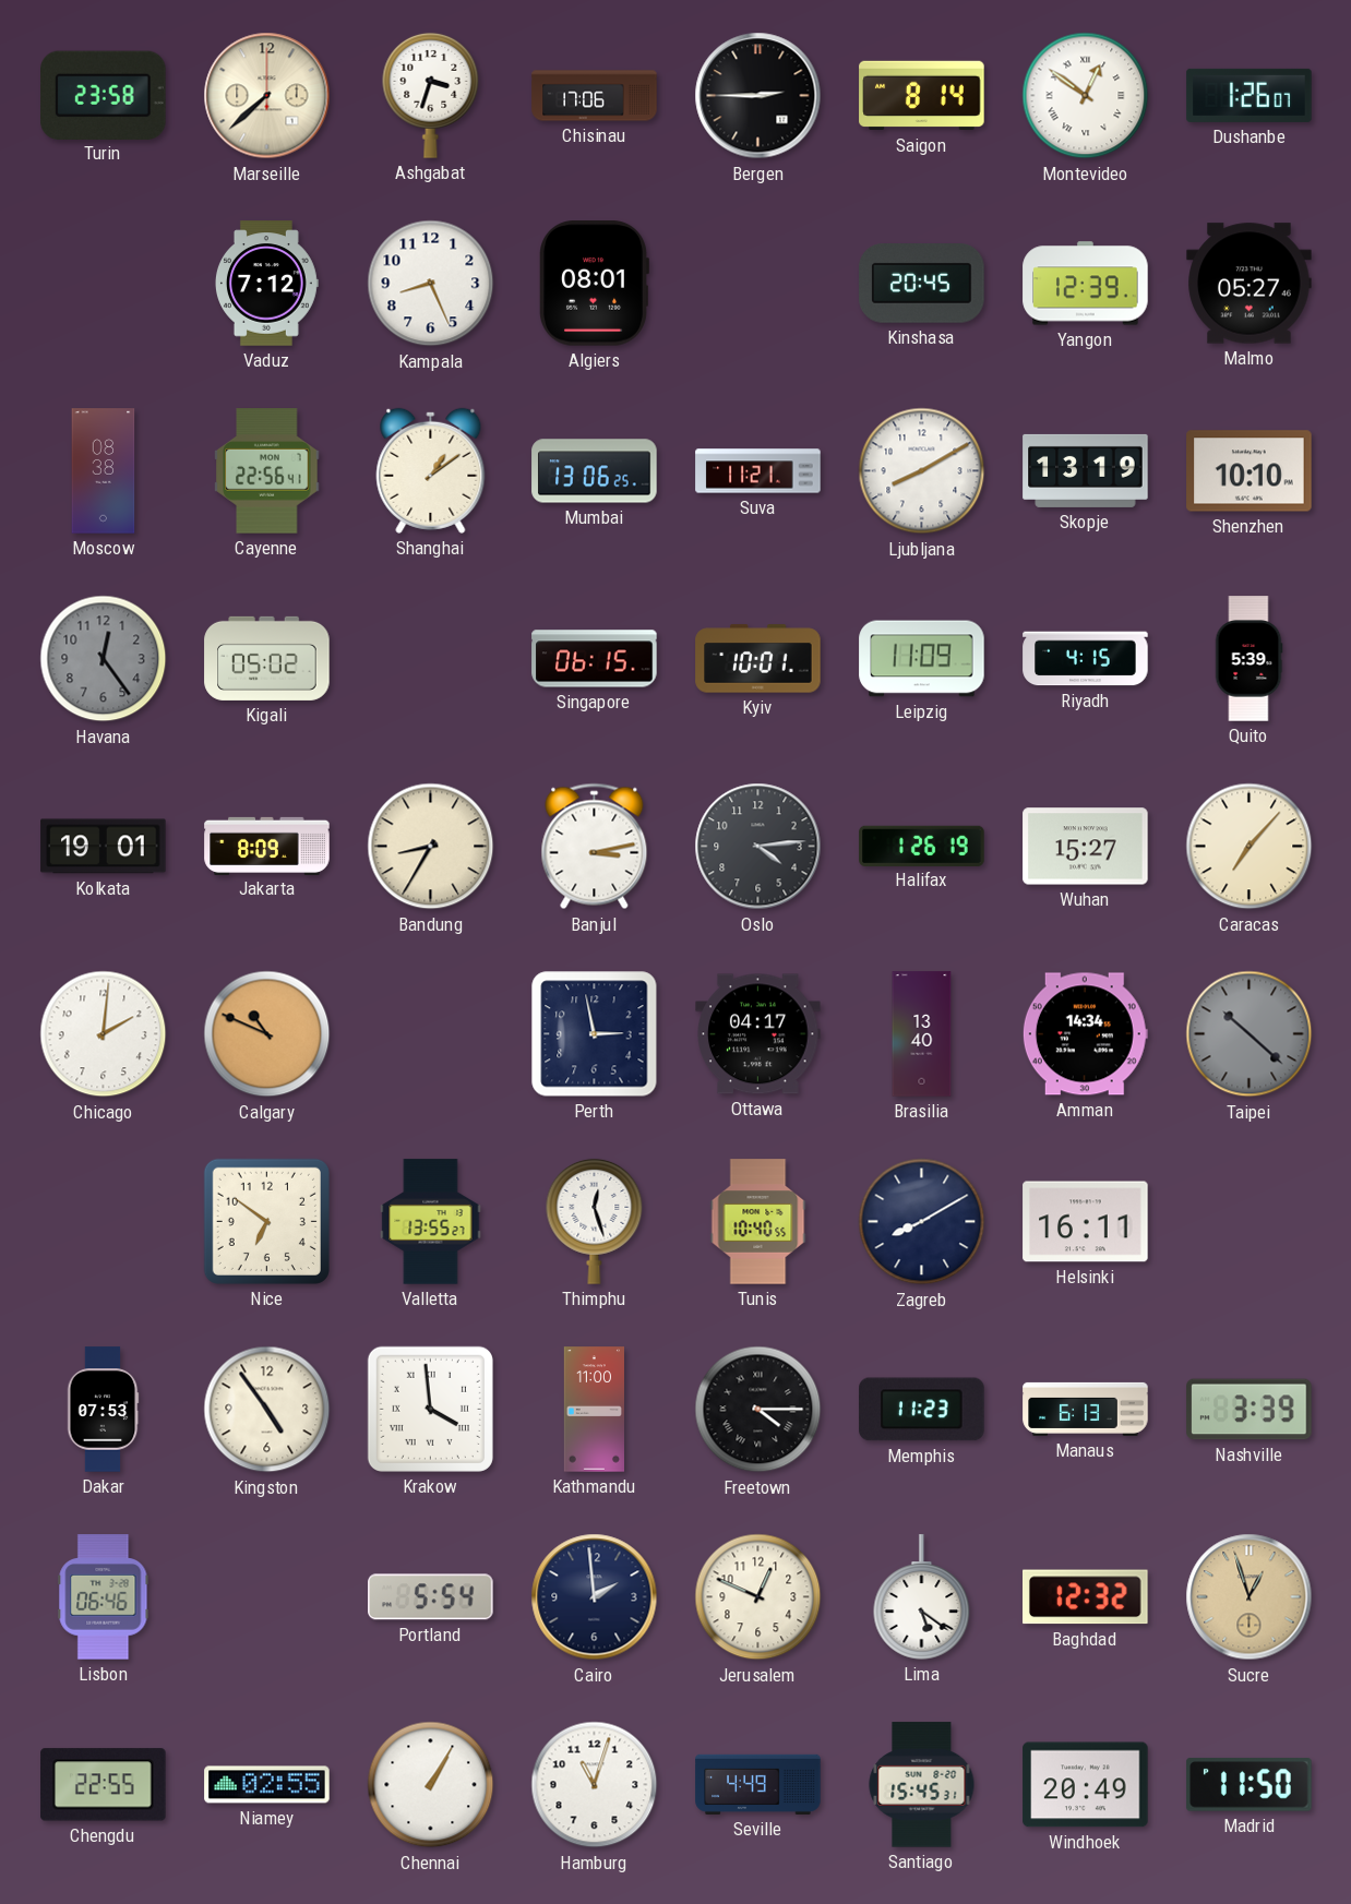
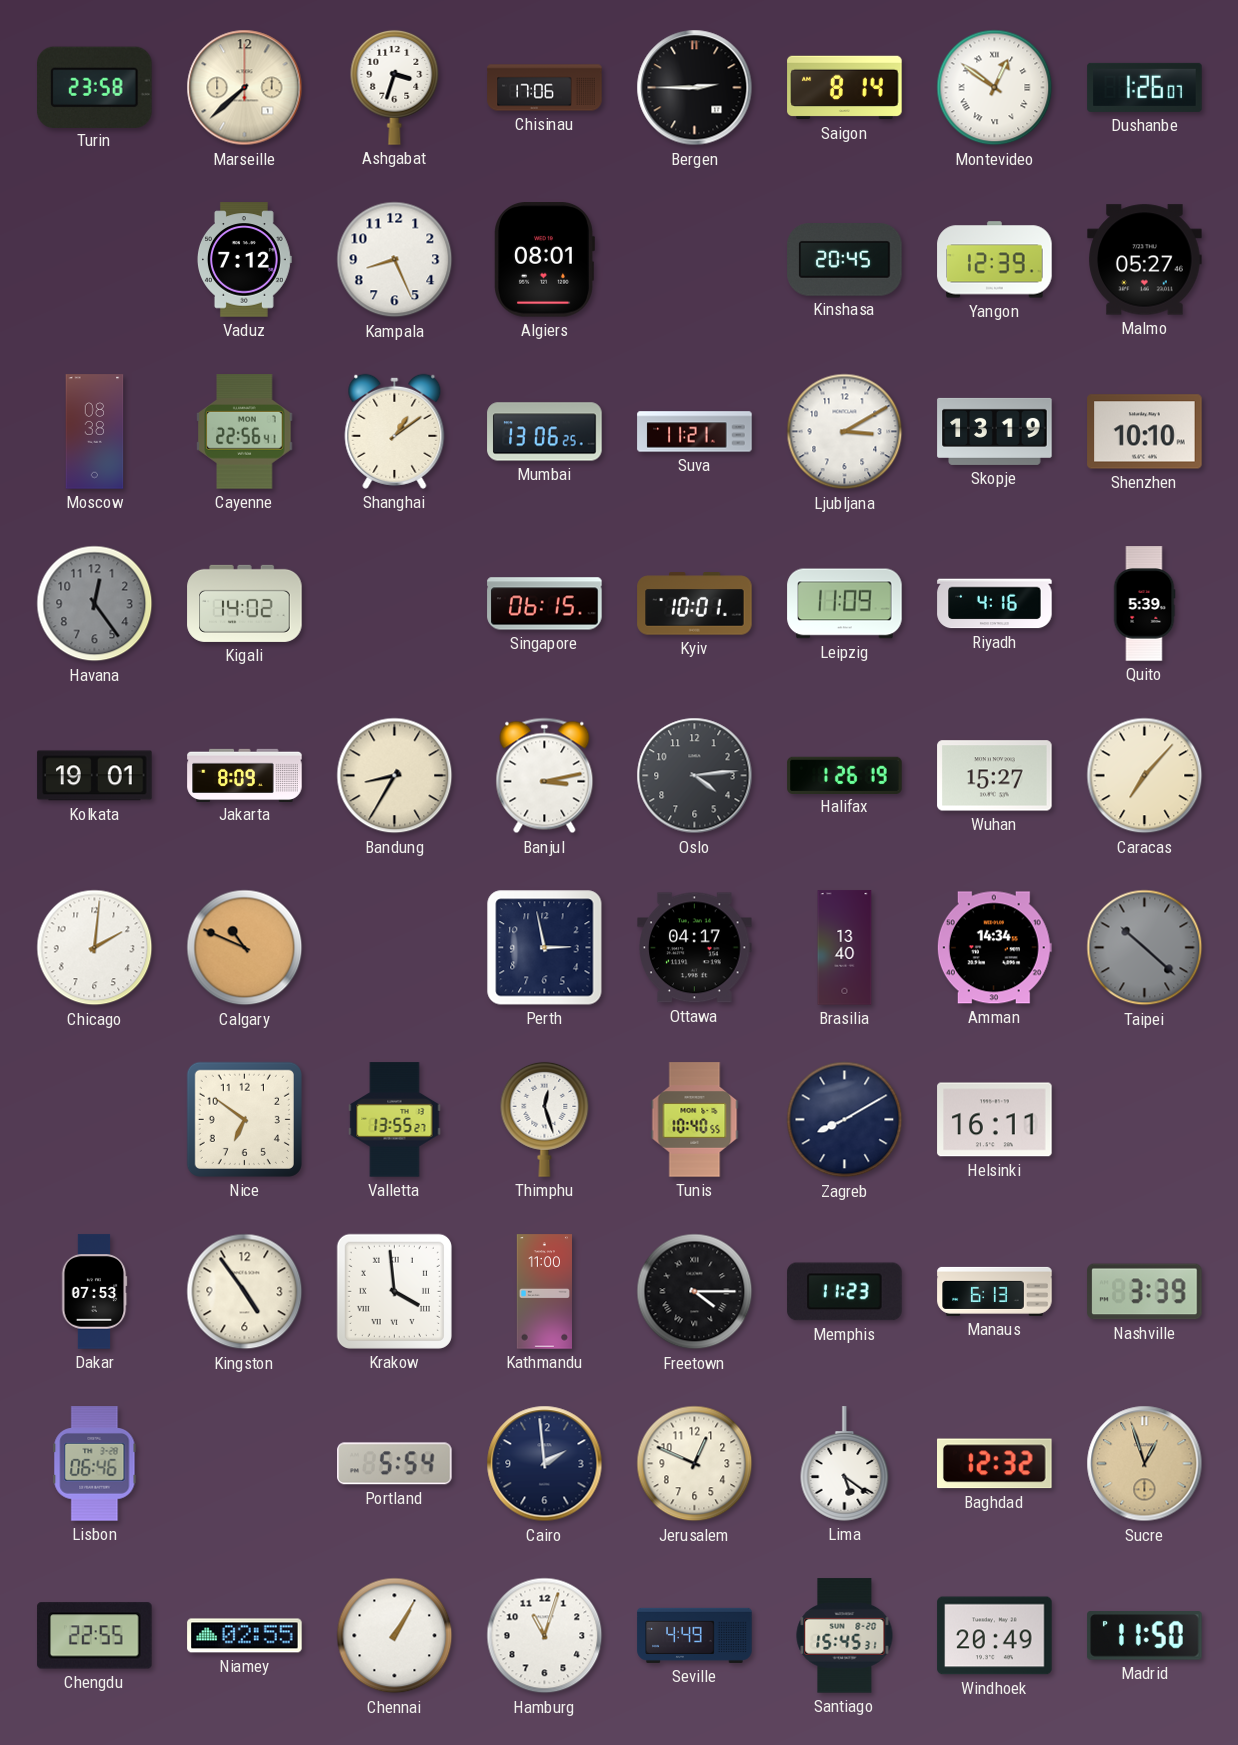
Ljubljana: 8:10 -> 3:10 (845, 432)
Kigali: 05:02 -> 14:02 (245, 603)
Riyadh: 4:15 -> 4:16 (995, 604)
